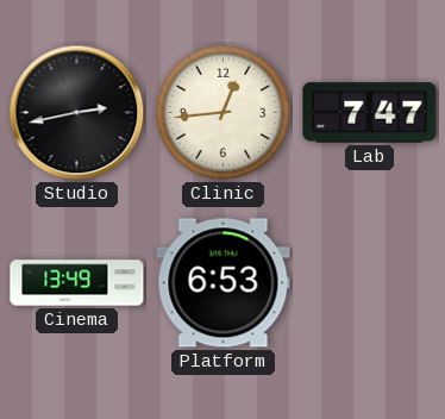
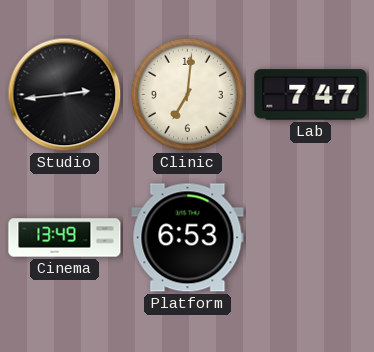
Studio: 2:43 -> 2:44 (65, 95)
Clinic: 12:44 -> 7:01 (187, 94)
